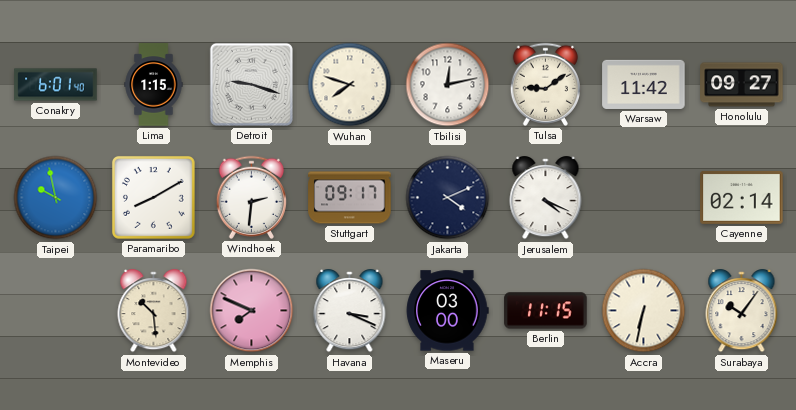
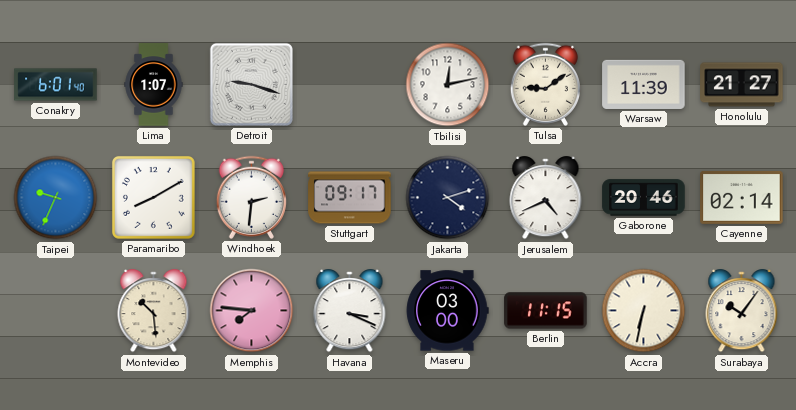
Lima: 1:15 -> 1:07 (154, 85)
Wuhan: 7:48 -> none (350, 85)
Warsaw: 11:42 -> 11:39 (644, 84)
Honolulu: 09:27 -> 21:27 (742, 85)
Taipei: 9:58 -> 9:34 (56, 198)
Jakarta: 4:11 -> 4:12 (448, 198)
Jerusalem: 4:19 -> 4:41 (546, 198)
Gaborone: none -> 20:46 (644, 198)
Memphis: 7:49 -> 7:46 (252, 311)
